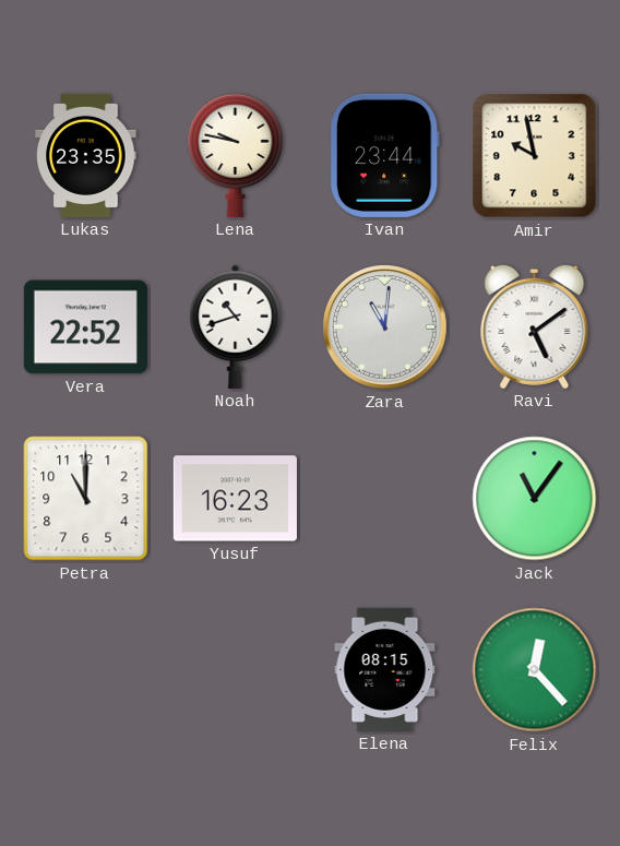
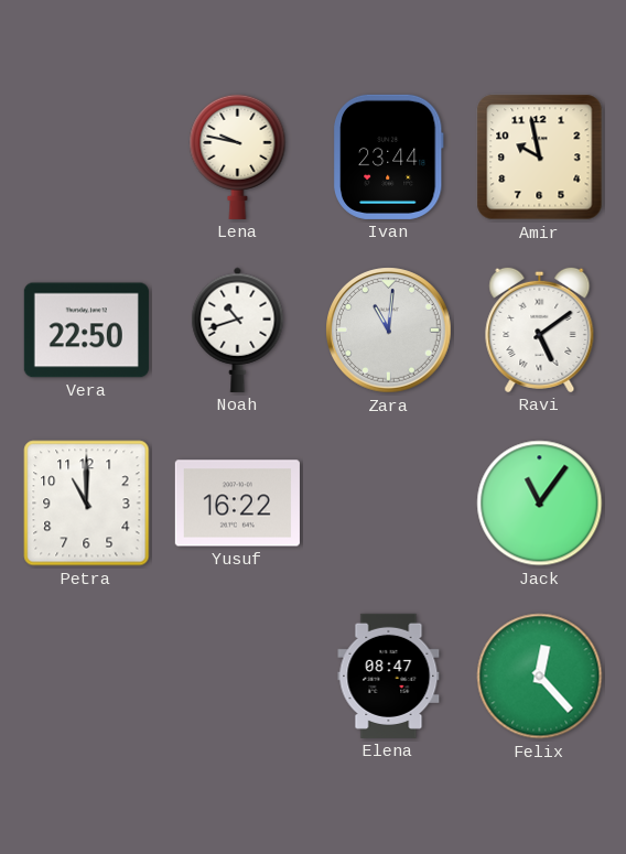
Lukas: 23:35 -> none (86, 155)
Vera: 22:52 -> 22:50 (86, 331)
Yusuf: 16:23 -> 16:22 (237, 504)
Elena: 08:15 -> 08:47 (389, 675)
